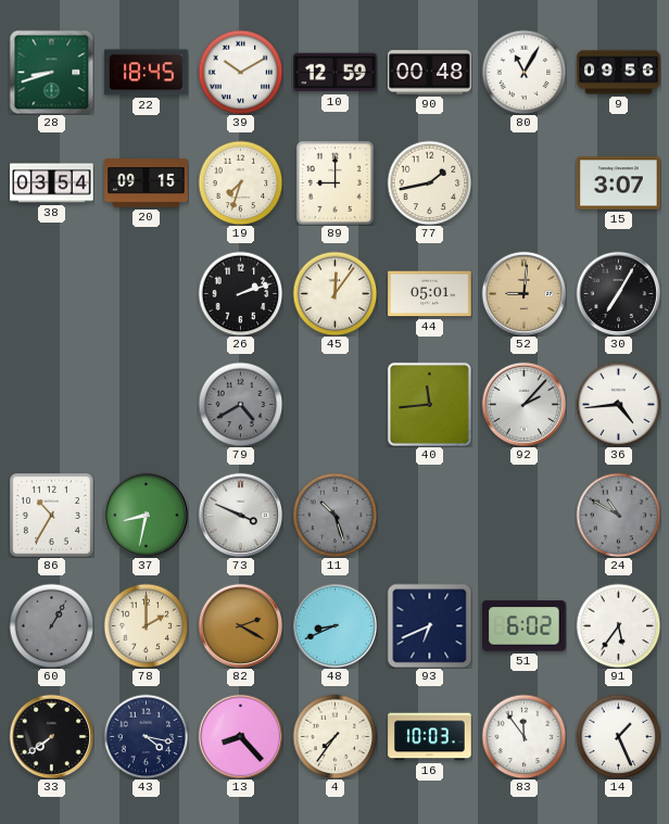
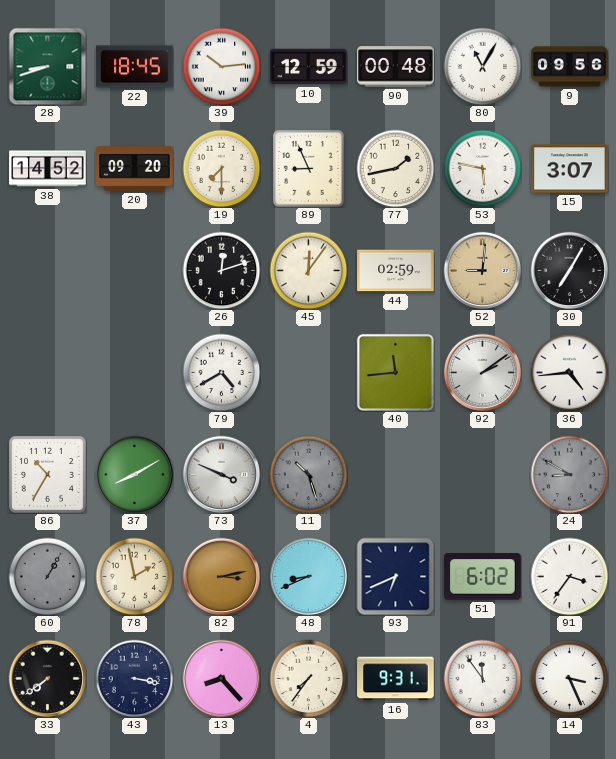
39: 10:10 -> 10:14 (221, 66)
38: 03:54 -> 14:52 (48, 169)
20: 09:15 -> 09:20 (135, 169)
19: 7:33 -> 7:30 (221, 168)
89: 9:00 -> 8:56 (308, 168)
53: none -> 5:47 (482, 168)
26: 2:12 -> 12:12 (221, 270)
44: 05:01 -> 02:59 (396, 271)
79 dial: grey -> white (221, 372)
92: 2:07 -> 2:09 (482, 372)
37: 8:32 -> 8:10 (134, 474)
24: 10:50 -> 8:50 (569, 474)
78: 2:00 -> 1:58 (134, 576)
82: 2:20 -> 3:13 (221, 576)
91: 5:36 -> 3:36 (569, 576)
43: 4:17 -> 3:17 (134, 678)
16: 10:03 -> 9:31 (396, 679)
14: 1:26 -> 3:26 (569, 678)
